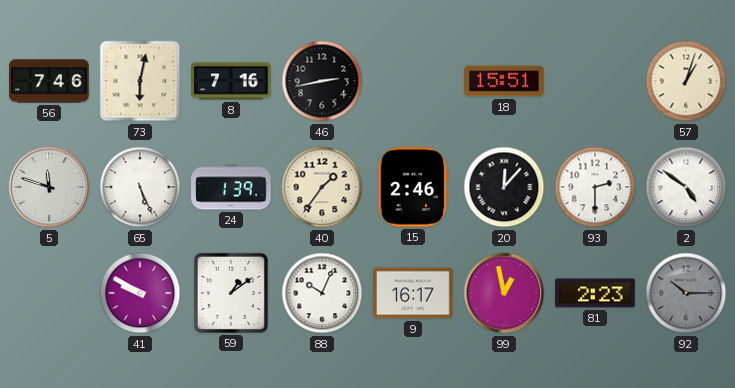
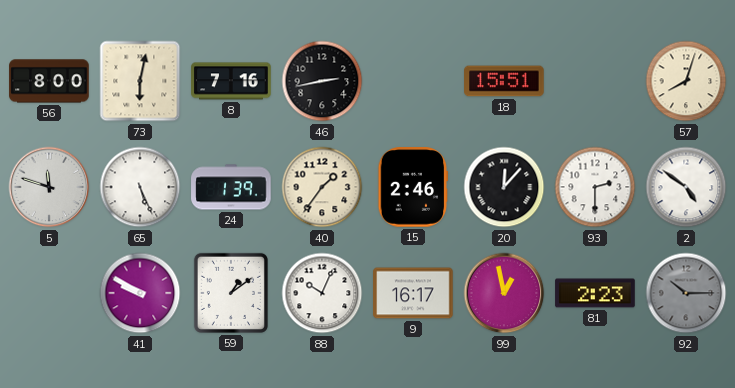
56: 7:46 -> 8:00 (49, 81)
57: 1:03 -> 8:03 (686, 81)
